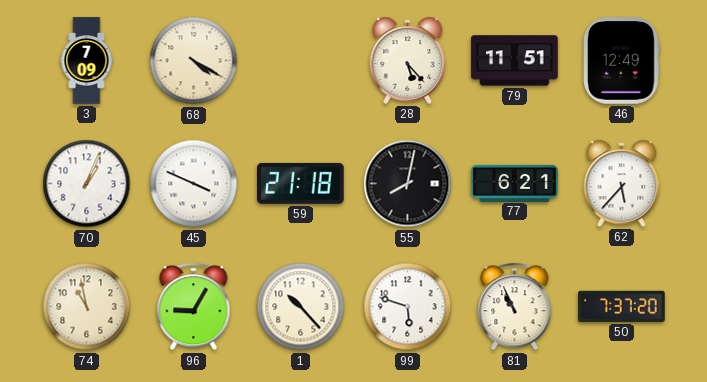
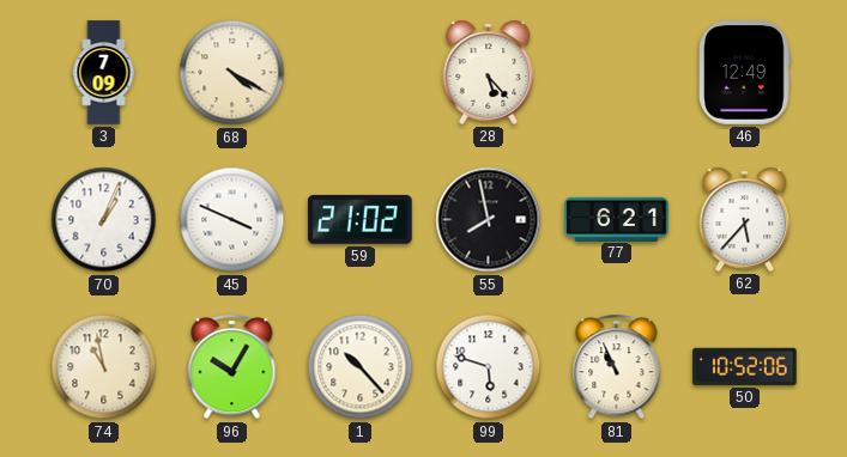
79: 11:51 -> none (515, 61)
59: 21:18 -> 21:02 (361, 219)
55: 8:02 -> 7:58 (489, 220)
96: 9:05 -> 10:05 (232, 367)
50: 7:37 -> 10:52 (745, 366)
